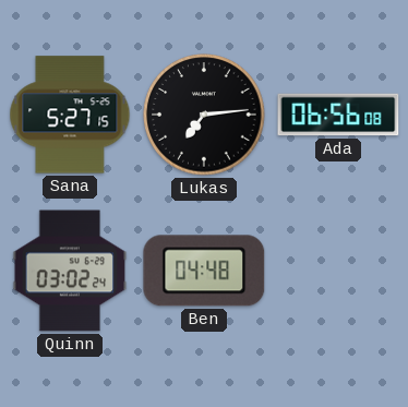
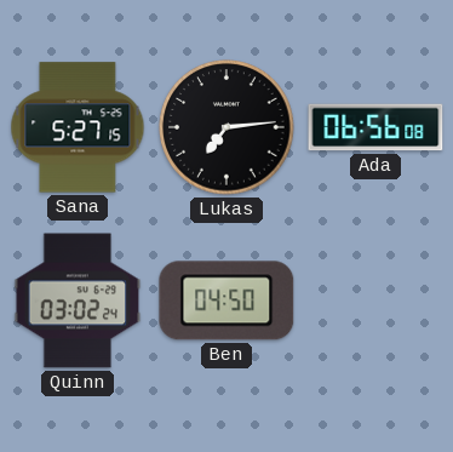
Ben: 04:48 -> 04:50 (226, 301)
